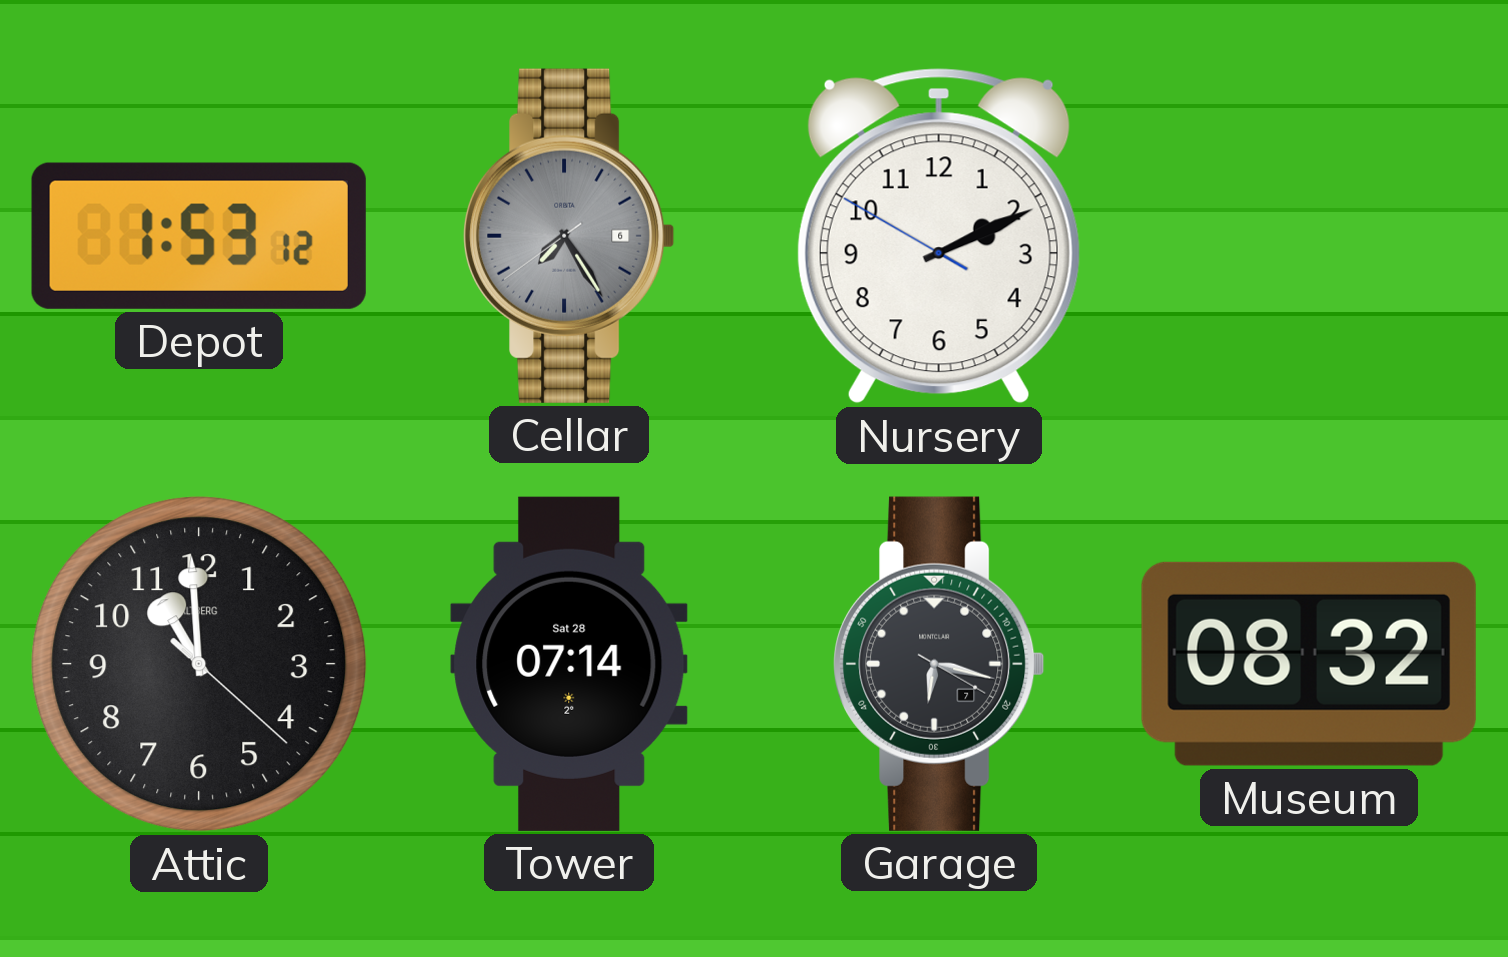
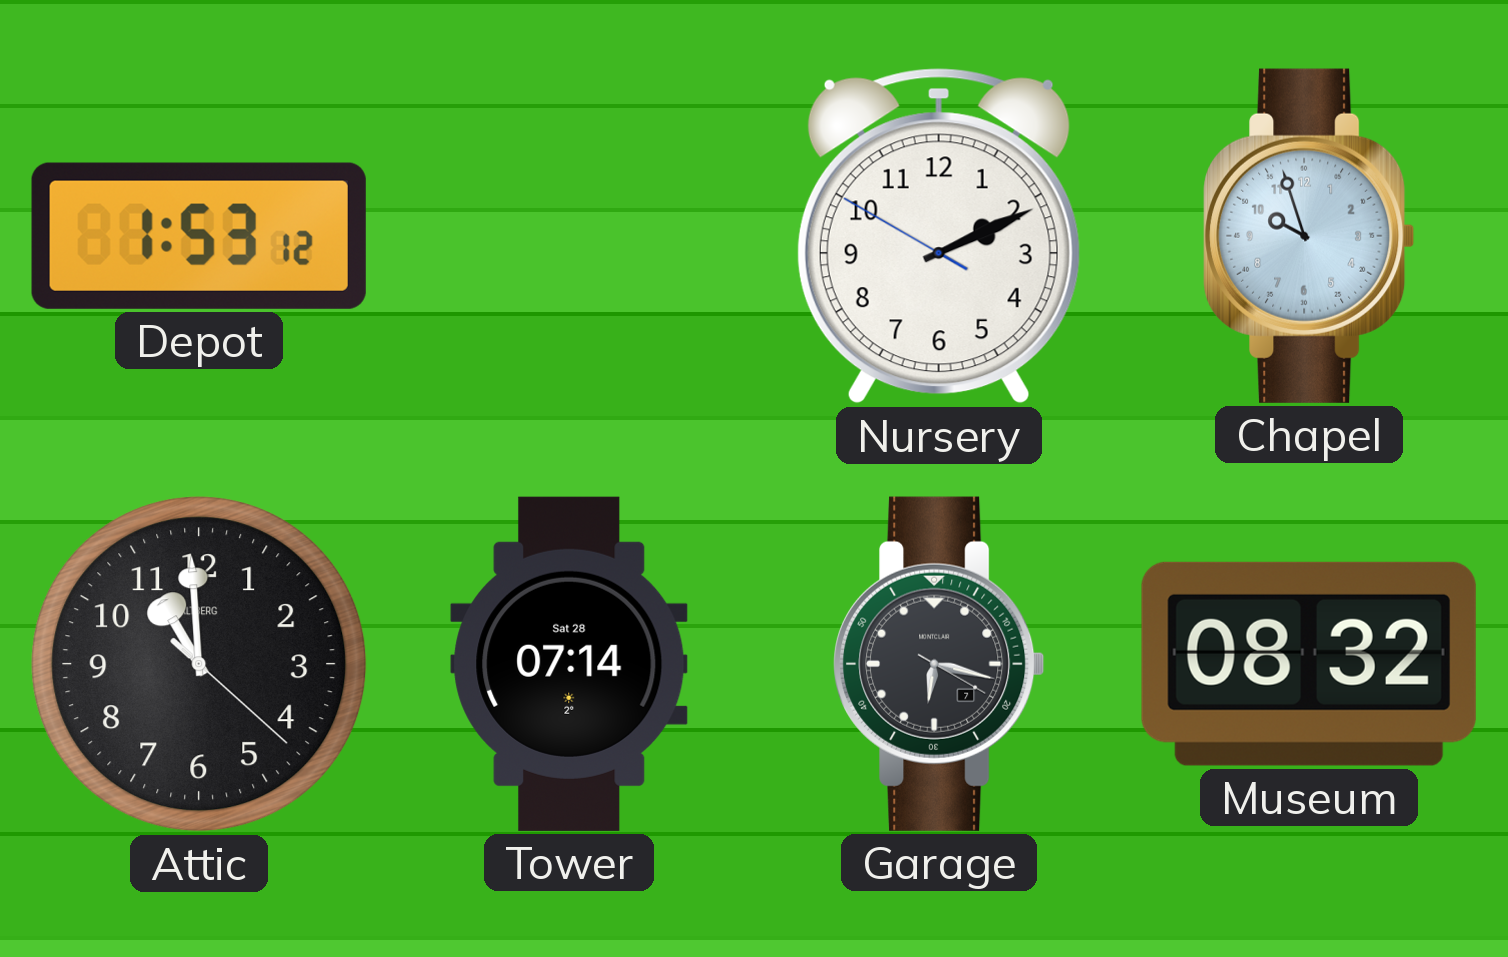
Cellar: 7:24 -> none (569, 236)
Chapel: none -> 9:57 (1309, 236)
